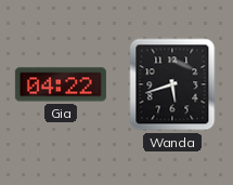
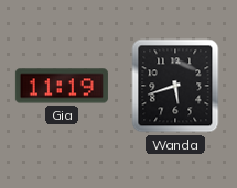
Gia: 04:22 -> 11:19 (62, 86)
